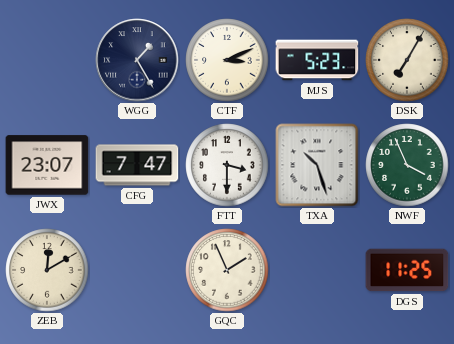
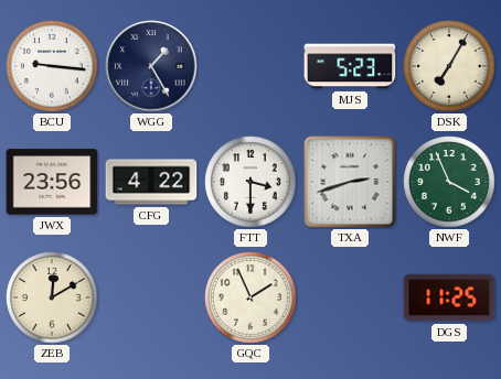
BCU: none -> 9:16 (52, 66)
CTF: 3:11 -> none (227, 60)
JWX: 23:07 -> 23:56 (52, 182)
CFG: 7:47 -> 4:22 (151, 182)
TXA: 10:27 -> 2:42 (350, 182)
